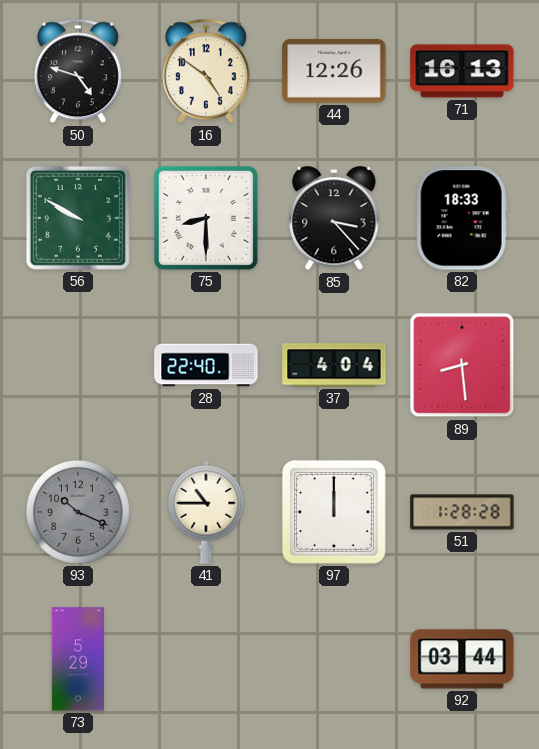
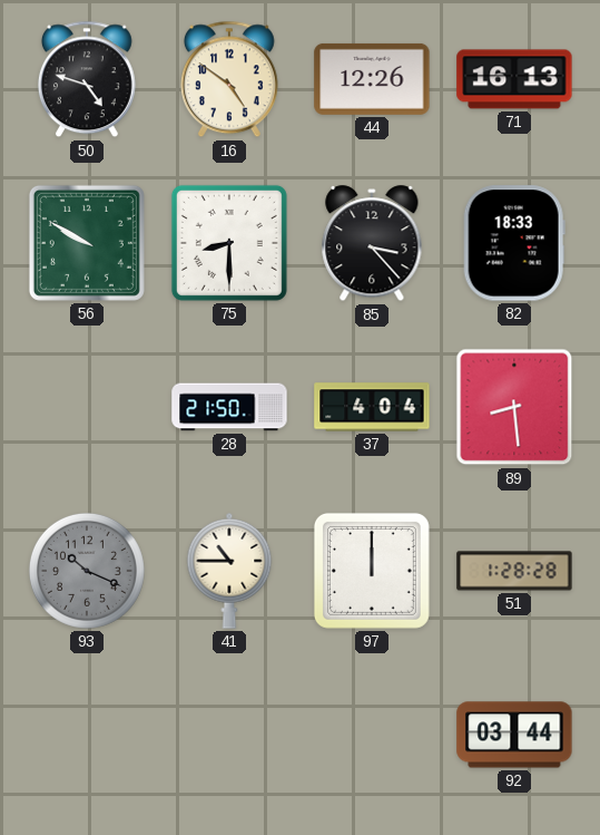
28: 22:40 -> 21:50 (229, 407)
73: 5:29 -> none (77, 659)
